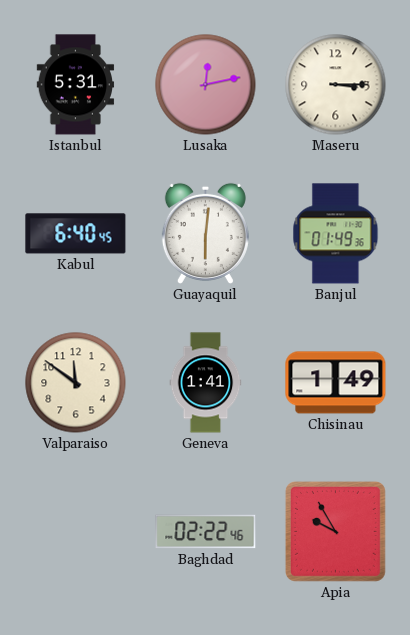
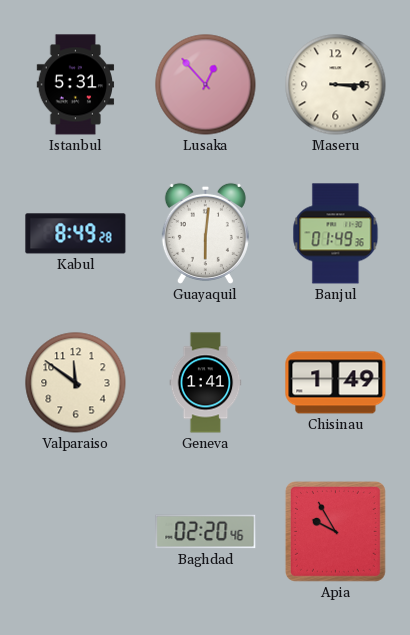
Lusaka: 12:13 -> 12:53 (206, 85)
Kabul: 6:40 -> 8:49 (76, 234)
Baghdad: 02:22 -> 02:20 (206, 532)
